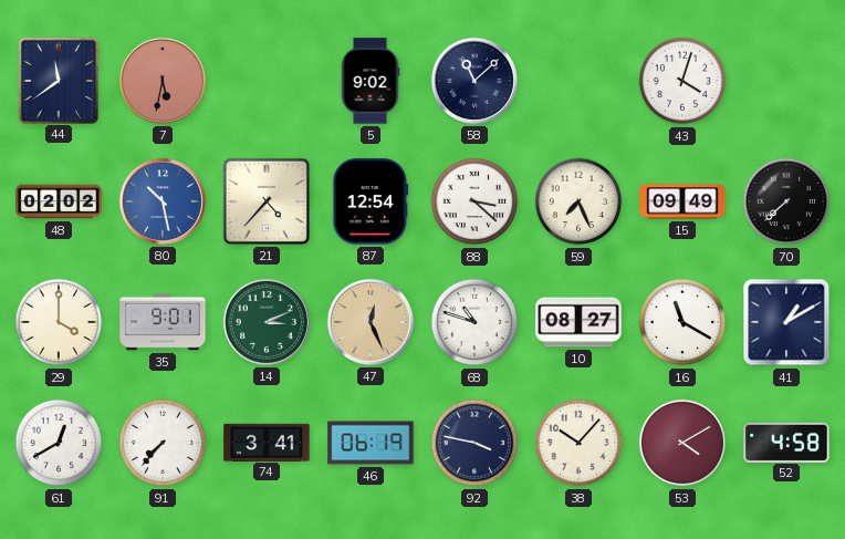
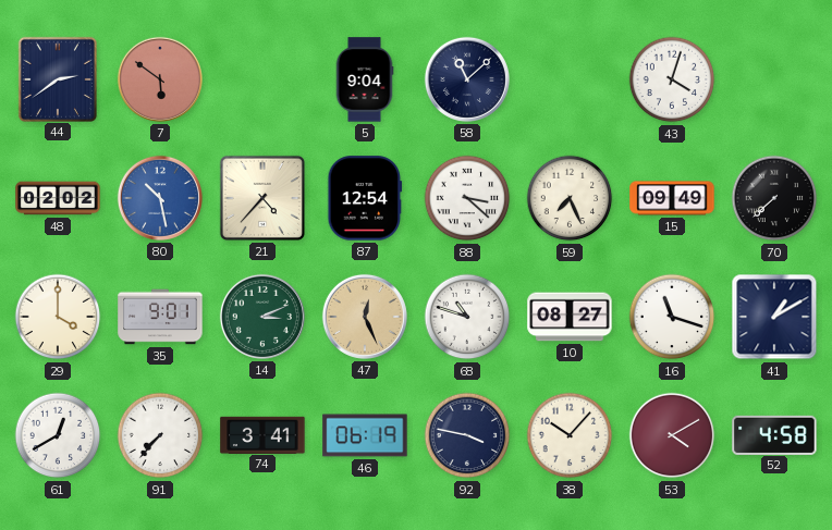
44: 11:39 -> 2:39 (57, 78)
7: 5:32 -> 5:51 (160, 79)
5: 9:02 -> 9:04 (365, 79)
16: 11:20 -> 11:18 (672, 317)
